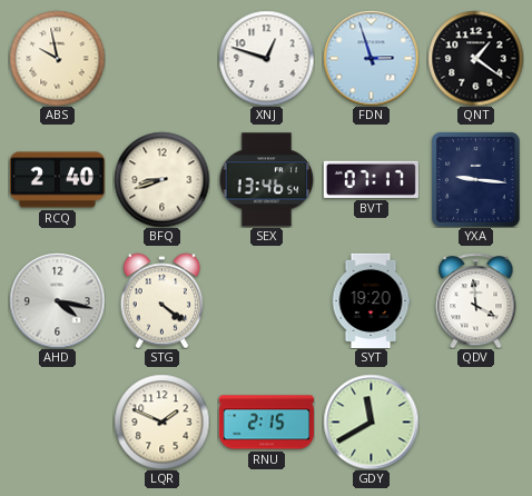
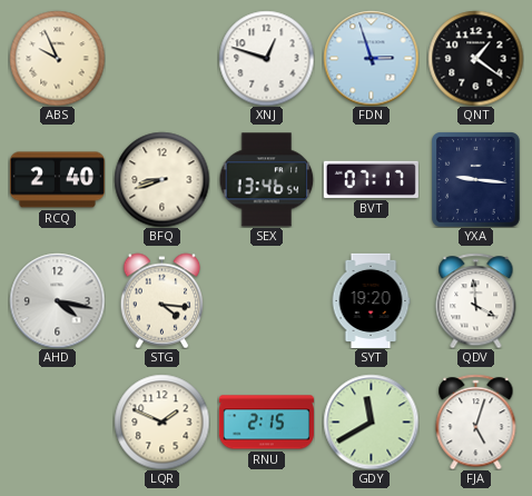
ABS: 9:58 -> 9:56 (57, 58)
STG: 4:21 -> 4:16 (162, 300)
FJA: none -> 5:03 (476, 421)
